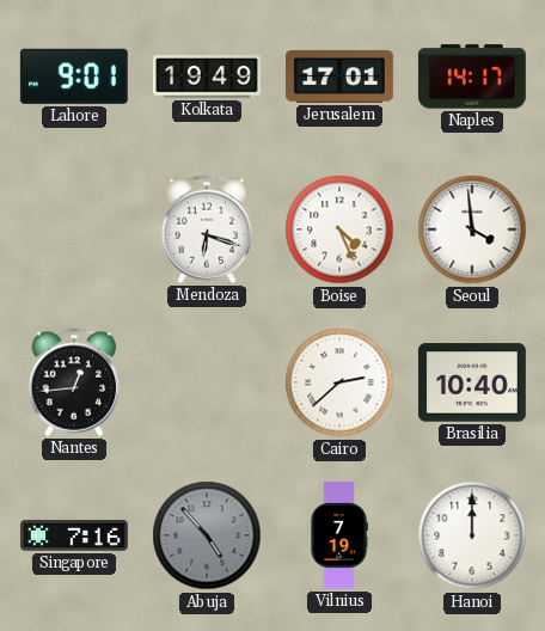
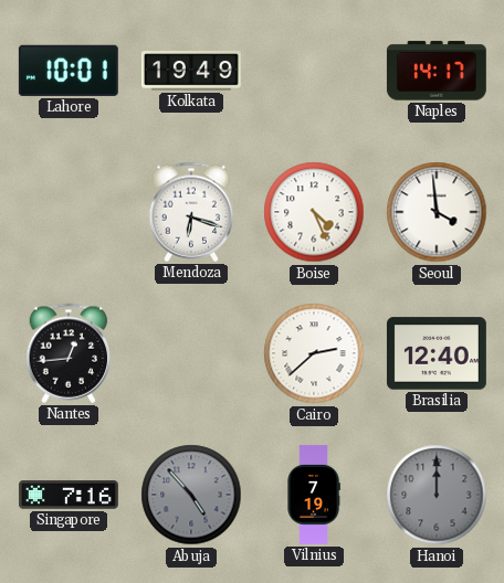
Lahore: 9:01 -> 10:01 (69, 71)
Jerusalem: 17:01 -> none (339, 76)
Brasilia: 10:40 -> 12:40 (437, 353)
Hanoi dial: white -> grey (437, 495)
